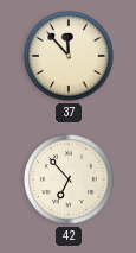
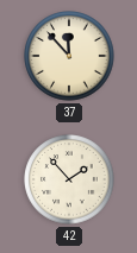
42: 6:53 -> 1:53 (69, 179)
